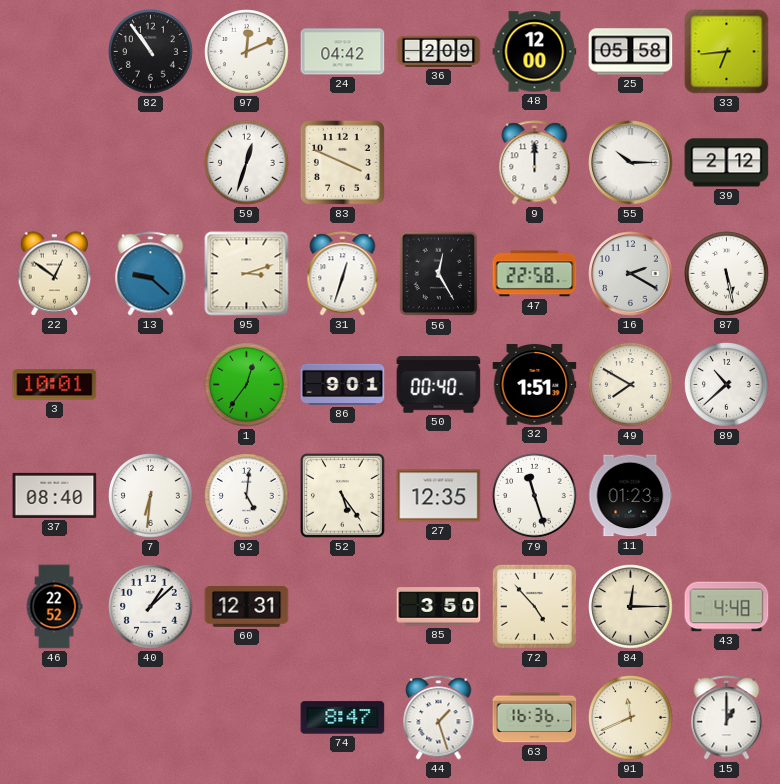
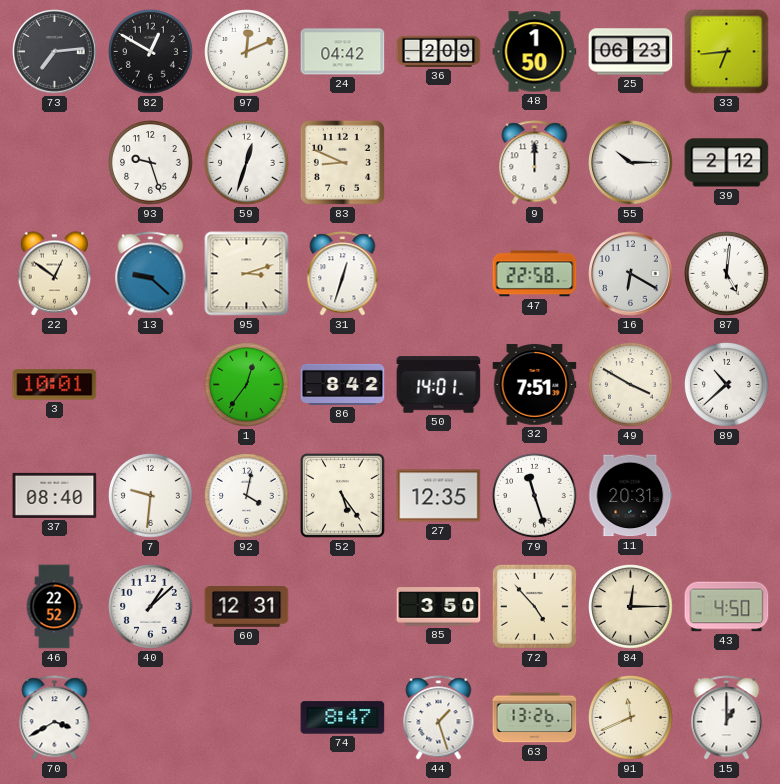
73: none -> 7:14 (55, 52)
82: 10:54 -> 12:50 (151, 52)
48: 12:00 -> 1:50 (535, 52)
25: 05:58 -> 06:23 (631, 52)
93: none -> 9:27 (151, 163)
83: 3:49 -> 8:49 (342, 162)
56: 12:25 -> none (439, 274)
16: 2:20 -> 6:20 (631, 274)
87: 5:28 -> 5:01 (727, 274)
86: 9:01 -> 8:42 (343, 384)
50: 00:40 -> 14:01 (439, 385)
32: 1:51 -> 7:51 (535, 385)
49: 7:50 -> 3:50 (631, 385)
7: 6:31 -> 9:31 (151, 496)
92: 5:01 -> 4:02 (247, 496)
11: 01:23 -> 20:31 (631, 496)
43: 4:48 -> 4:50 (727, 607)
70: none -> 3:40 (55, 718)
63: 16:36 -> 13:26 (535, 718)
